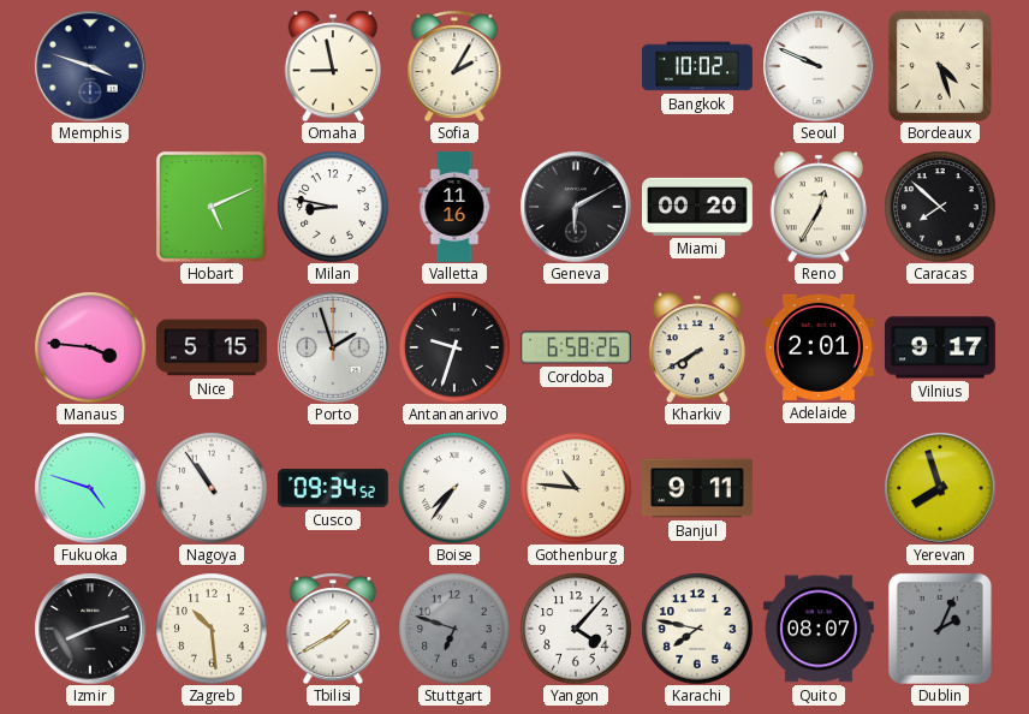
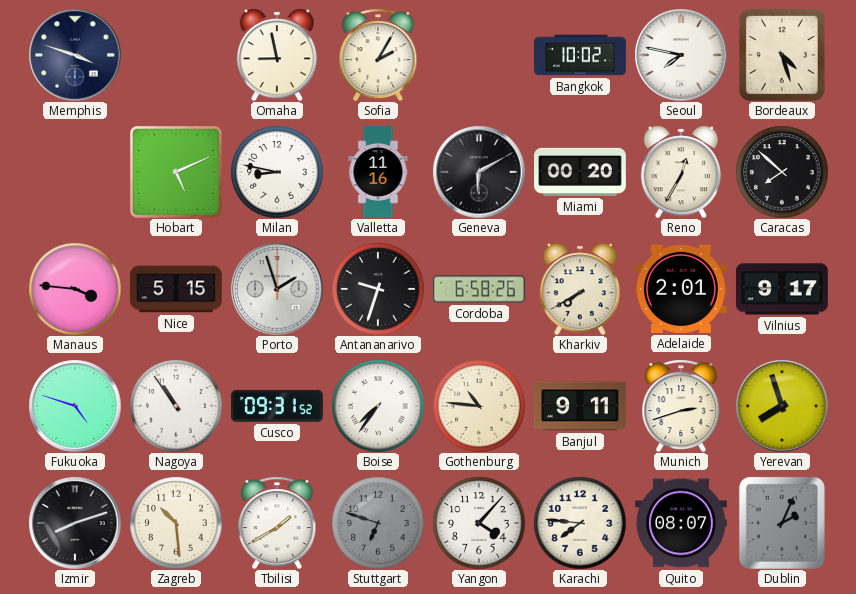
Seoul: 9:49 -> 7:47 (681, 55)
Cusco: 09:34 -> 09:31 (277, 406)
Munich: none -> 2:42 (681, 406)
Karachi: 7:47 -> 7:46 (580, 523)
